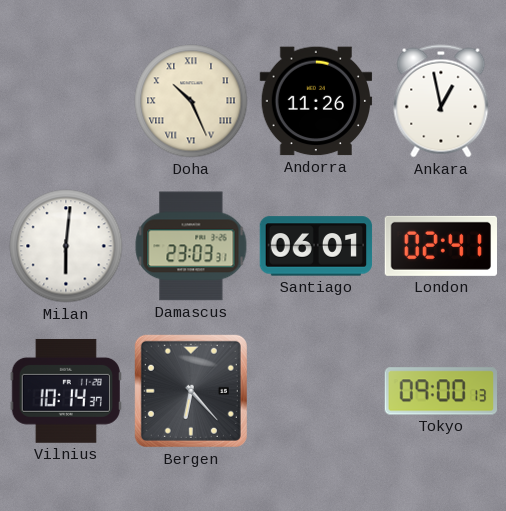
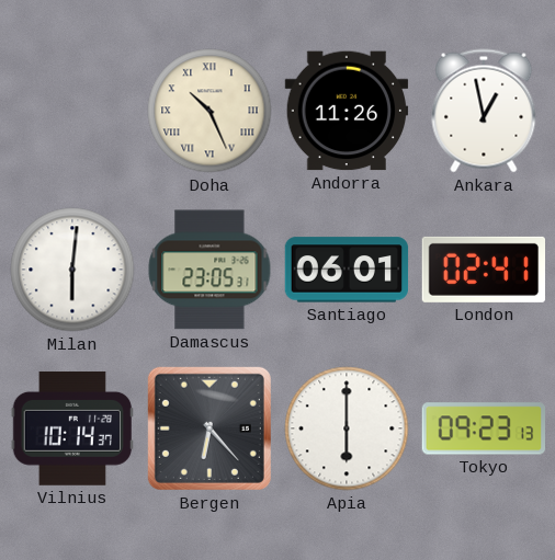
Damascus: 23:03 -> 23:05 (209, 270)
Apia: none -> 6:00 (347, 428)
Tokyo: 09:00 -> 09:23 (483, 428)
